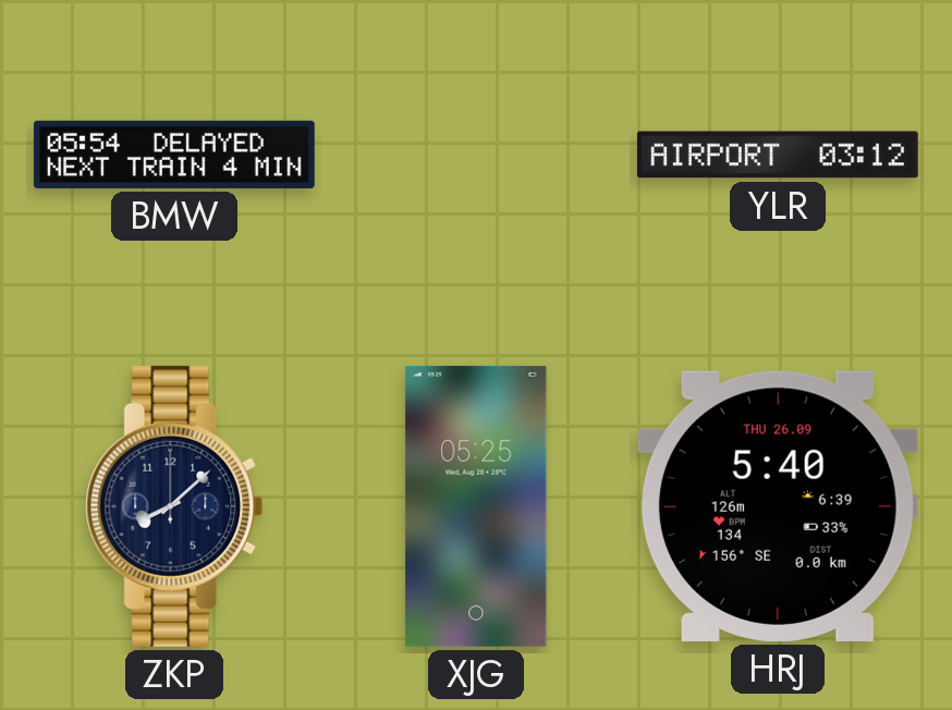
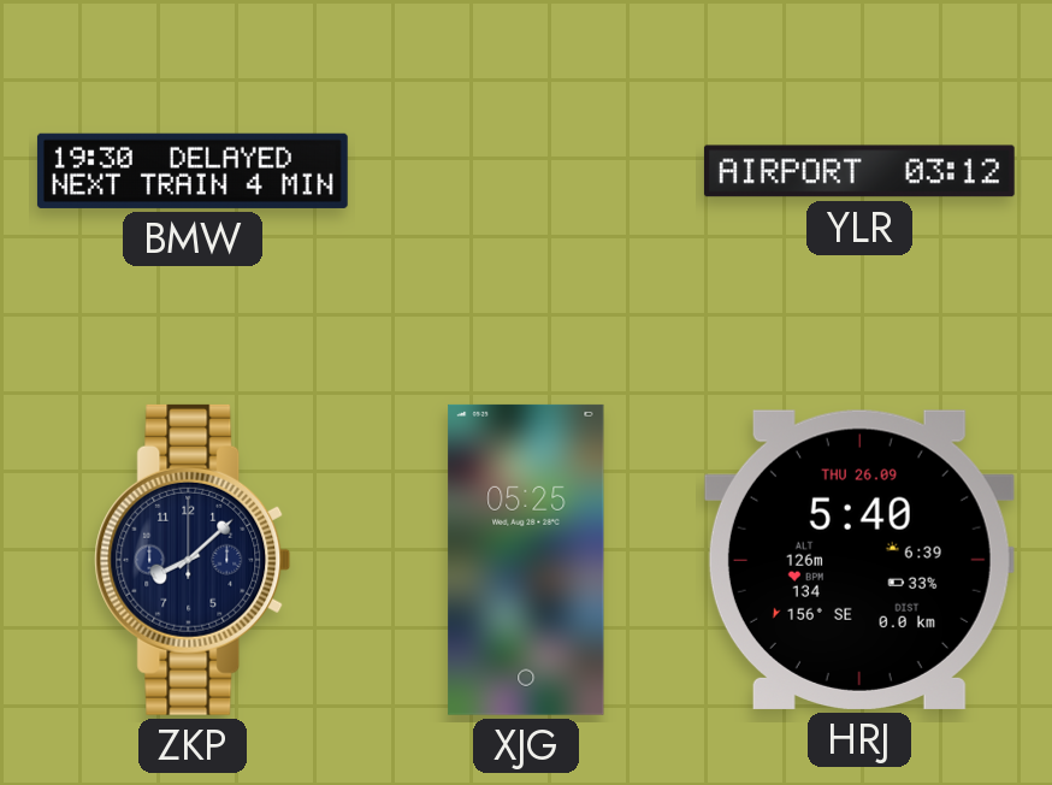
BMW: 05:54 -> 19:30 (193, 171)
